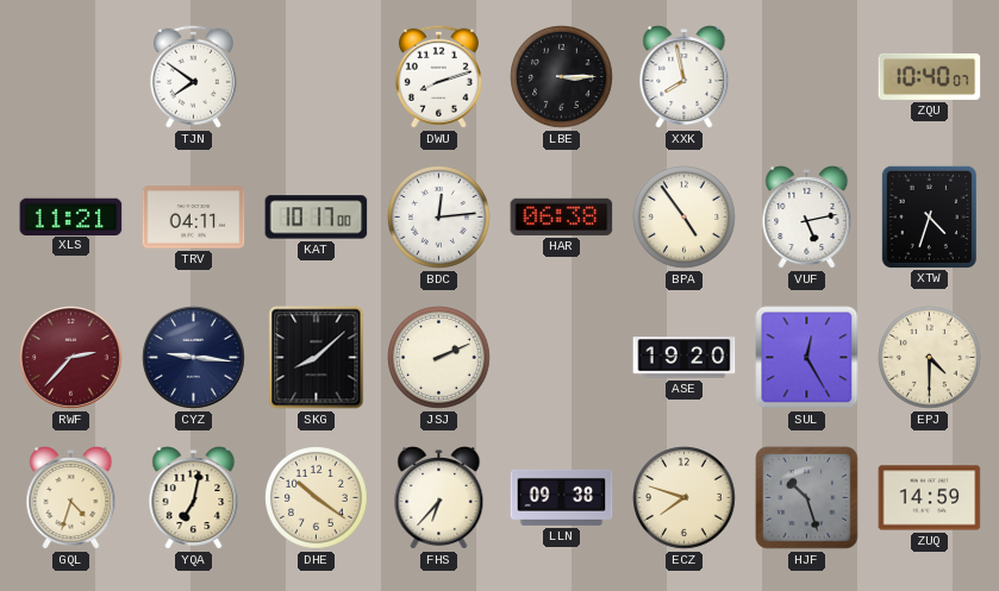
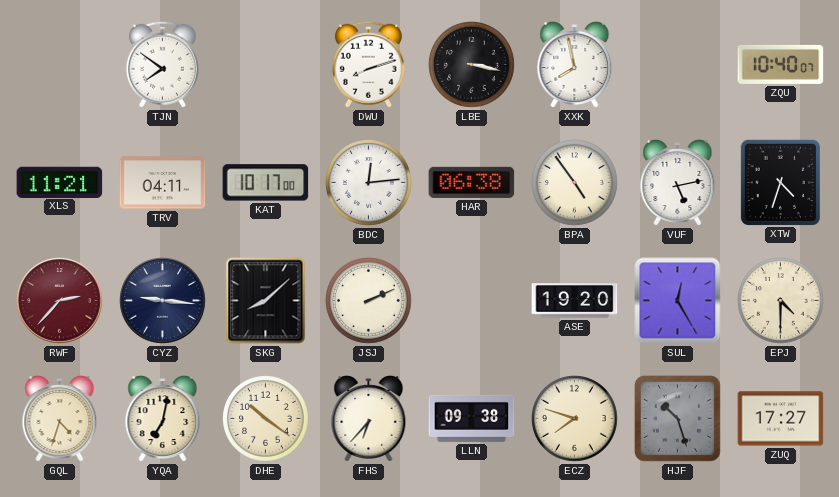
LBE: 3:15 -> 3:17 (472, 65)
ZUQ: 14:59 -> 17:27 (781, 419)
